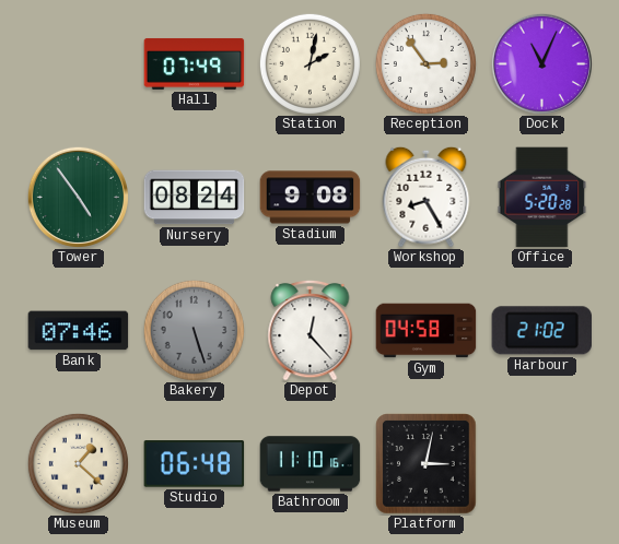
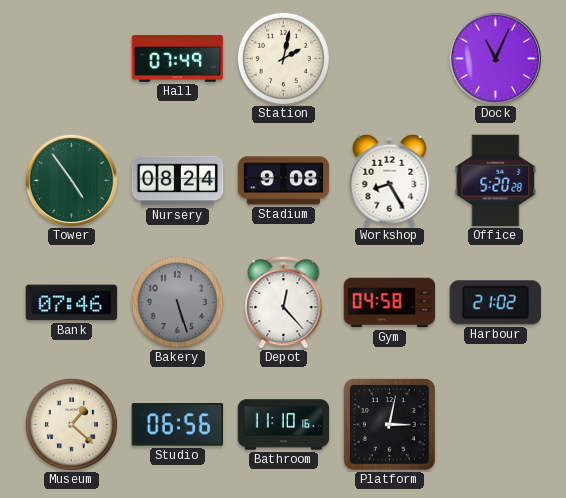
Reception: 2:54 -> none (425, 63)
Studio: 06:48 -> 06:56 (178, 425)
